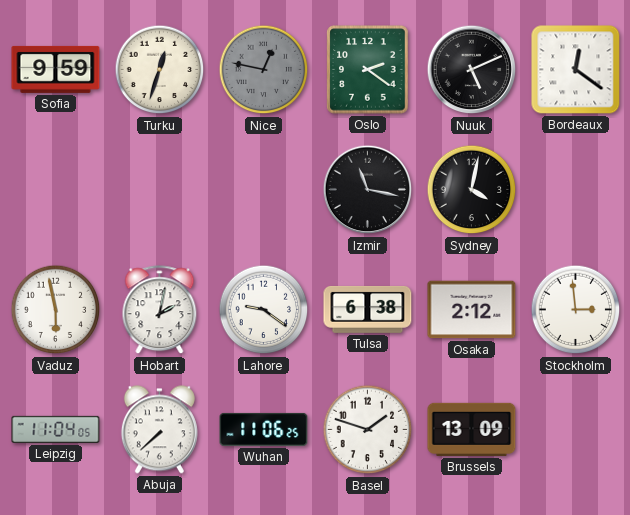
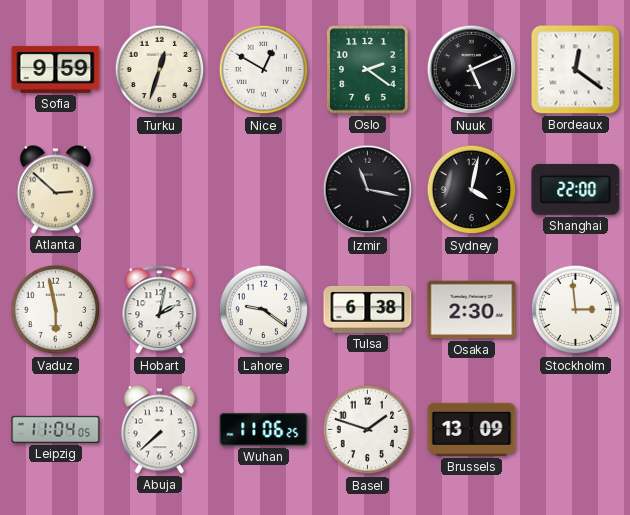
Nice: 12:47 -> 12:50 (264, 70)
Nice dial: grey -> white (264, 70)
Atlanta: none -> 2:52 (55, 190)
Shanghai: none -> 22:00 (576, 189)
Osaka: 2:12 -> 2:30 (472, 310)
